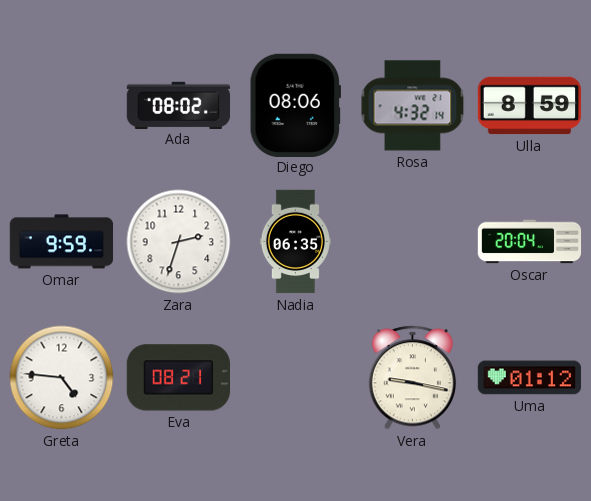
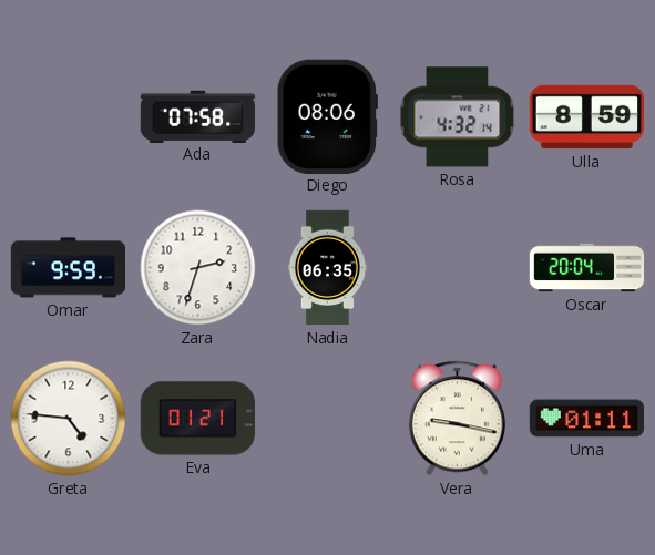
Ada: 08:02 -> 07:58 (198, 116)
Eva: 08:21 -> 01:21 (197, 419)
Uma: 01:12 -> 01:11 (587, 419)
